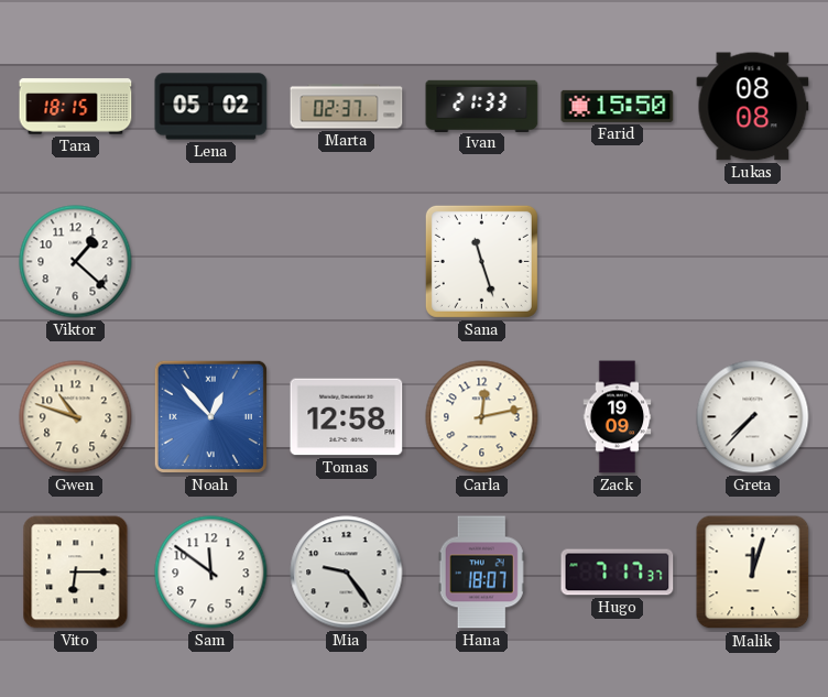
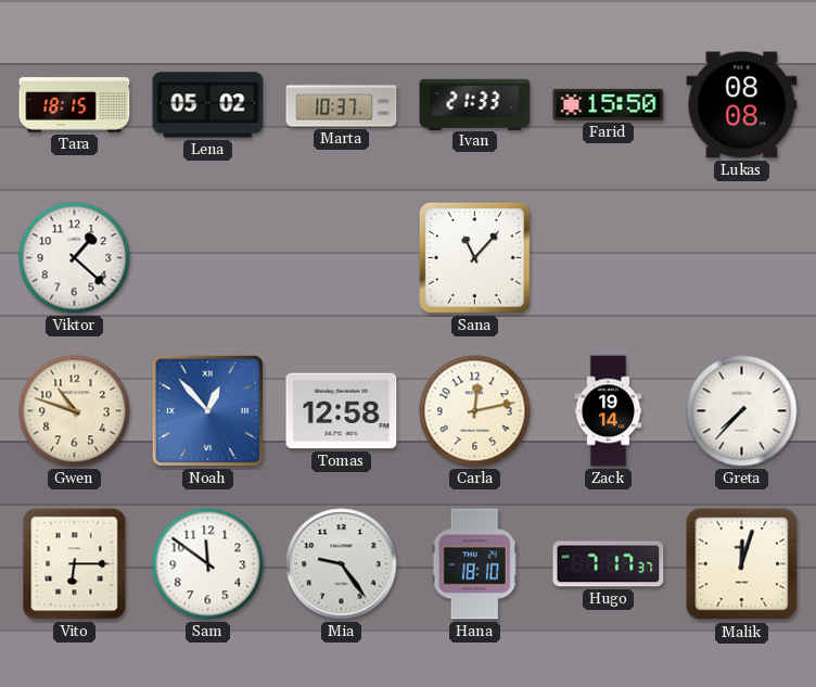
Marta: 02:37 -> 10:37 (342, 105)
Sana: 11:27 -> 11:07 (474, 257)
Zack: 19:09 -> 19:14 (609, 411)
Hana: 18:07 -> 18:10 (474, 564)
